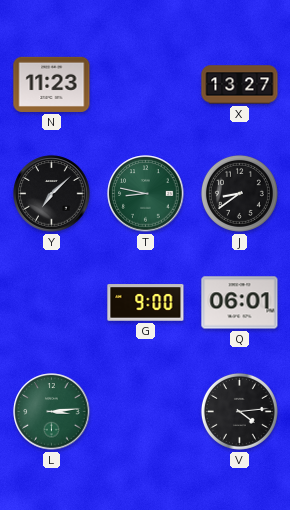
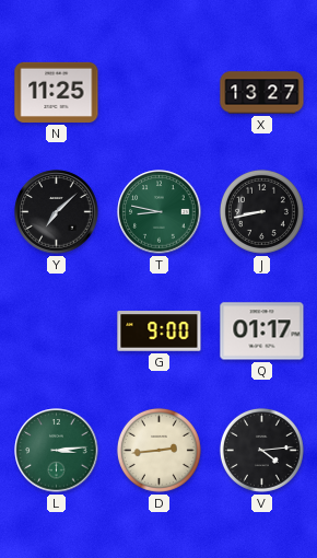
N: 11:23 -> 11:25 (57, 92)
J: 8:39 -> 8:43 (261, 211)
Q: 06:01 -> 01:17 (262, 332)
D: none -> 2:44 (158, 450)
